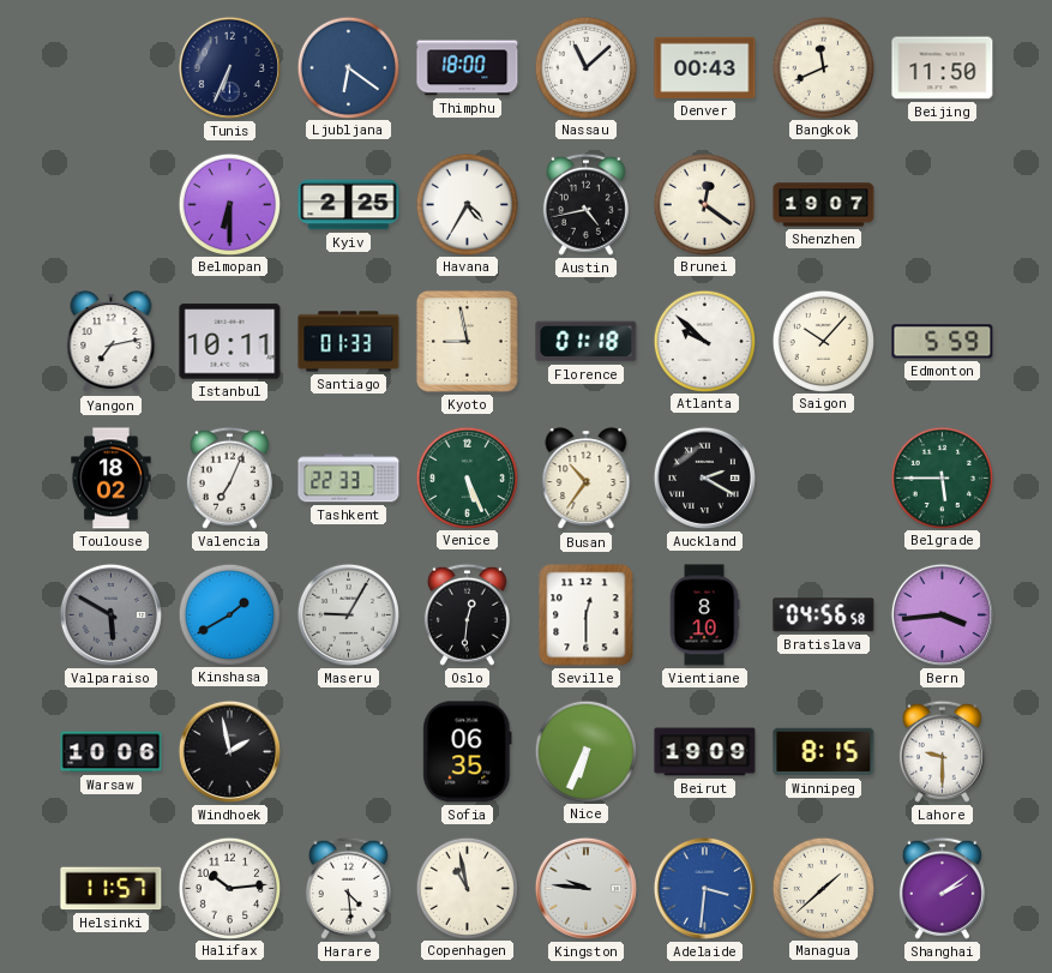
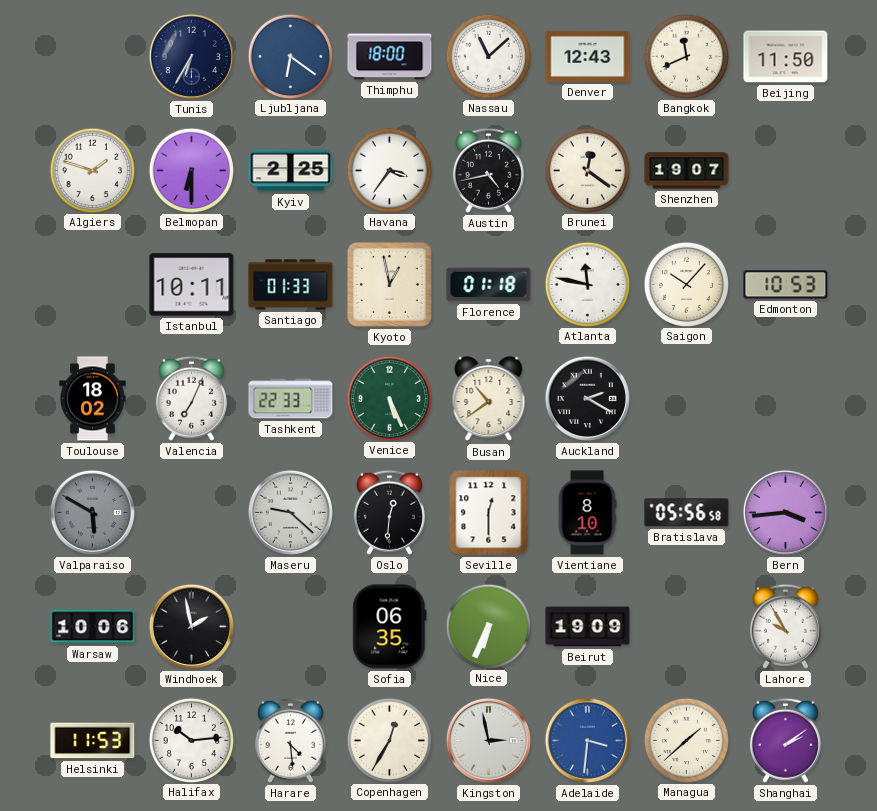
Tunis: 6:34 -> 6:35 (191, 56)
Denver: 00:43 -> 12:43 (588, 56)
Algiers: none -> 1:48 (92, 170)
Havana: 4:35 -> 3:36 (389, 170)
Yangon: 7:13 -> none (112, 342)
Kyoto: 8:58 -> 12:58 (389, 284)
Atlanta: 9:52 -> 11:47 (587, 284)
Edmonton: 5:59 -> 10:53 (786, 285)
Busan: 10:36 -> 10:39 (489, 399)
Belgrade: 5:45 -> none (942, 478)
Kinshasa: 1:40 -> none (229, 614)
Maseru: 9:05 -> 9:22 (290, 512)
Bratislava: 04:56 -> 05:56 (687, 513)
Winnipeg: 8:15 -> none (824, 752)
Lahore: 9:30 -> 9:55 (785, 626)
Helsinki: 11:57 -> 11:53 (93, 741)
Copenhagen: 10:58 -> 12:35 (389, 740)
Kingston: 9:46 -> 2:58 (488, 740)
